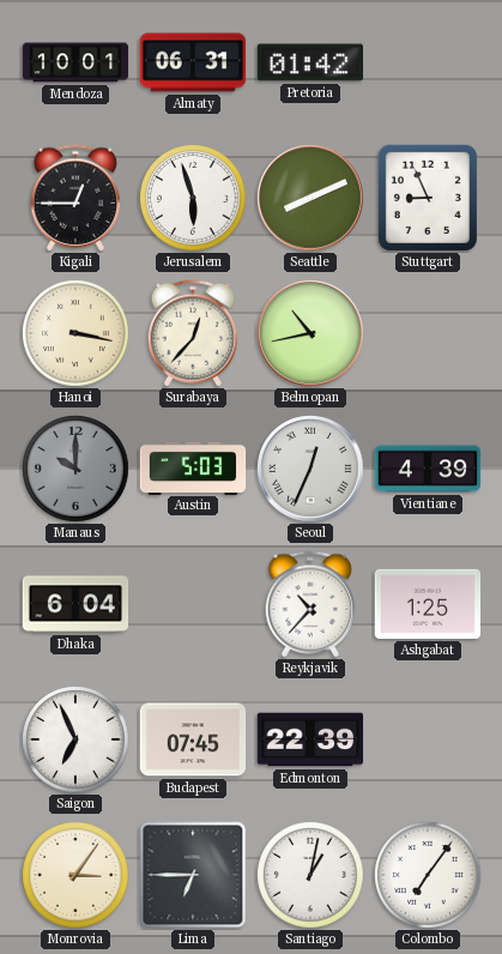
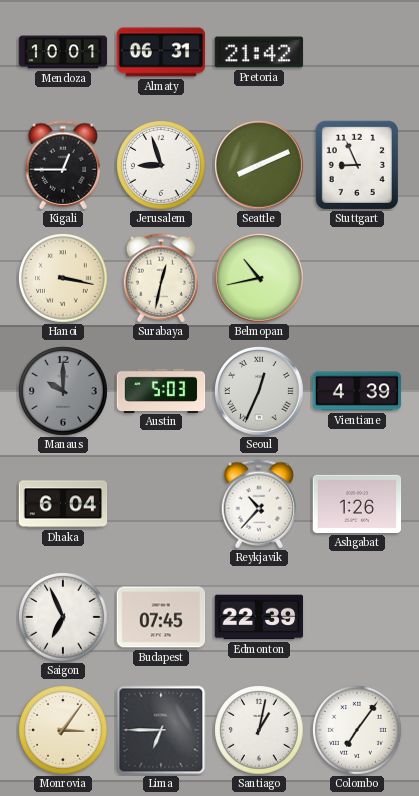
Pretoria: 01:42 -> 21:42 (259, 52)
Jerusalem: 5:57 -> 8:57 (161, 165)
Surabaya: 12:37 -> 12:32 (161, 278)
Ashgabat: 1:25 -> 1:26 (357, 504)
